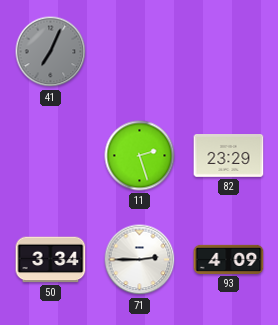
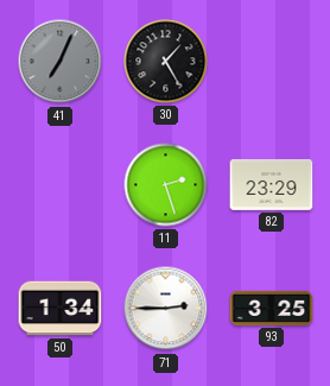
30: none -> 1:25 (166, 62)
50: 3:34 -> 1:34 (61, 309)
93: 4:09 -> 3:25 (272, 308)
